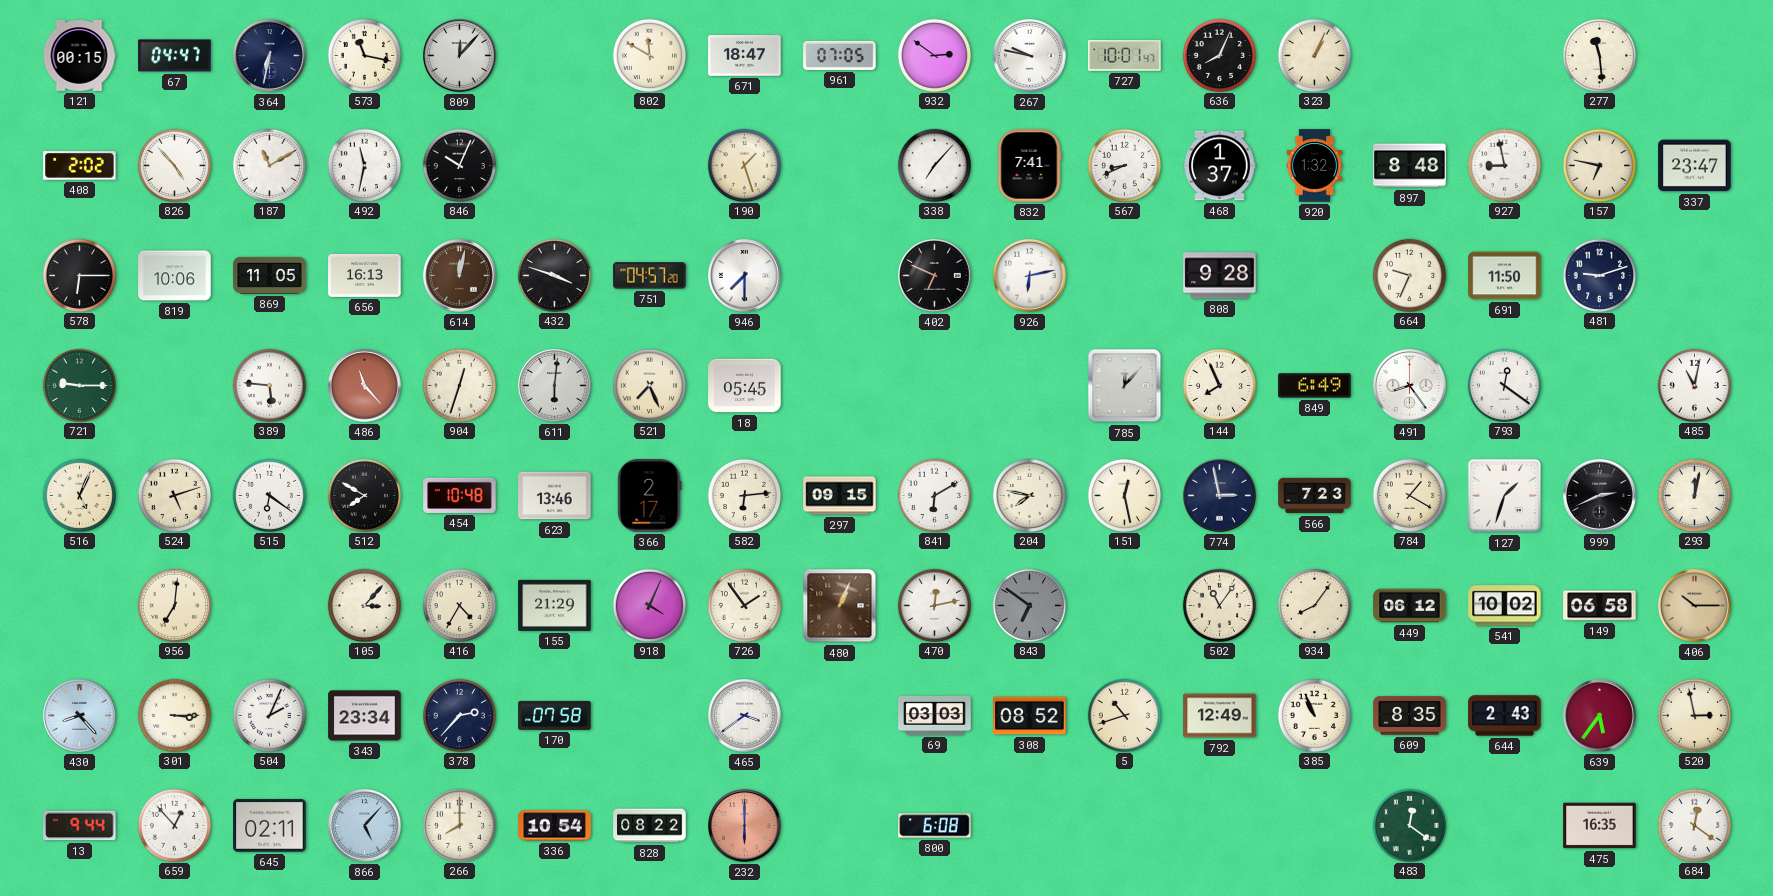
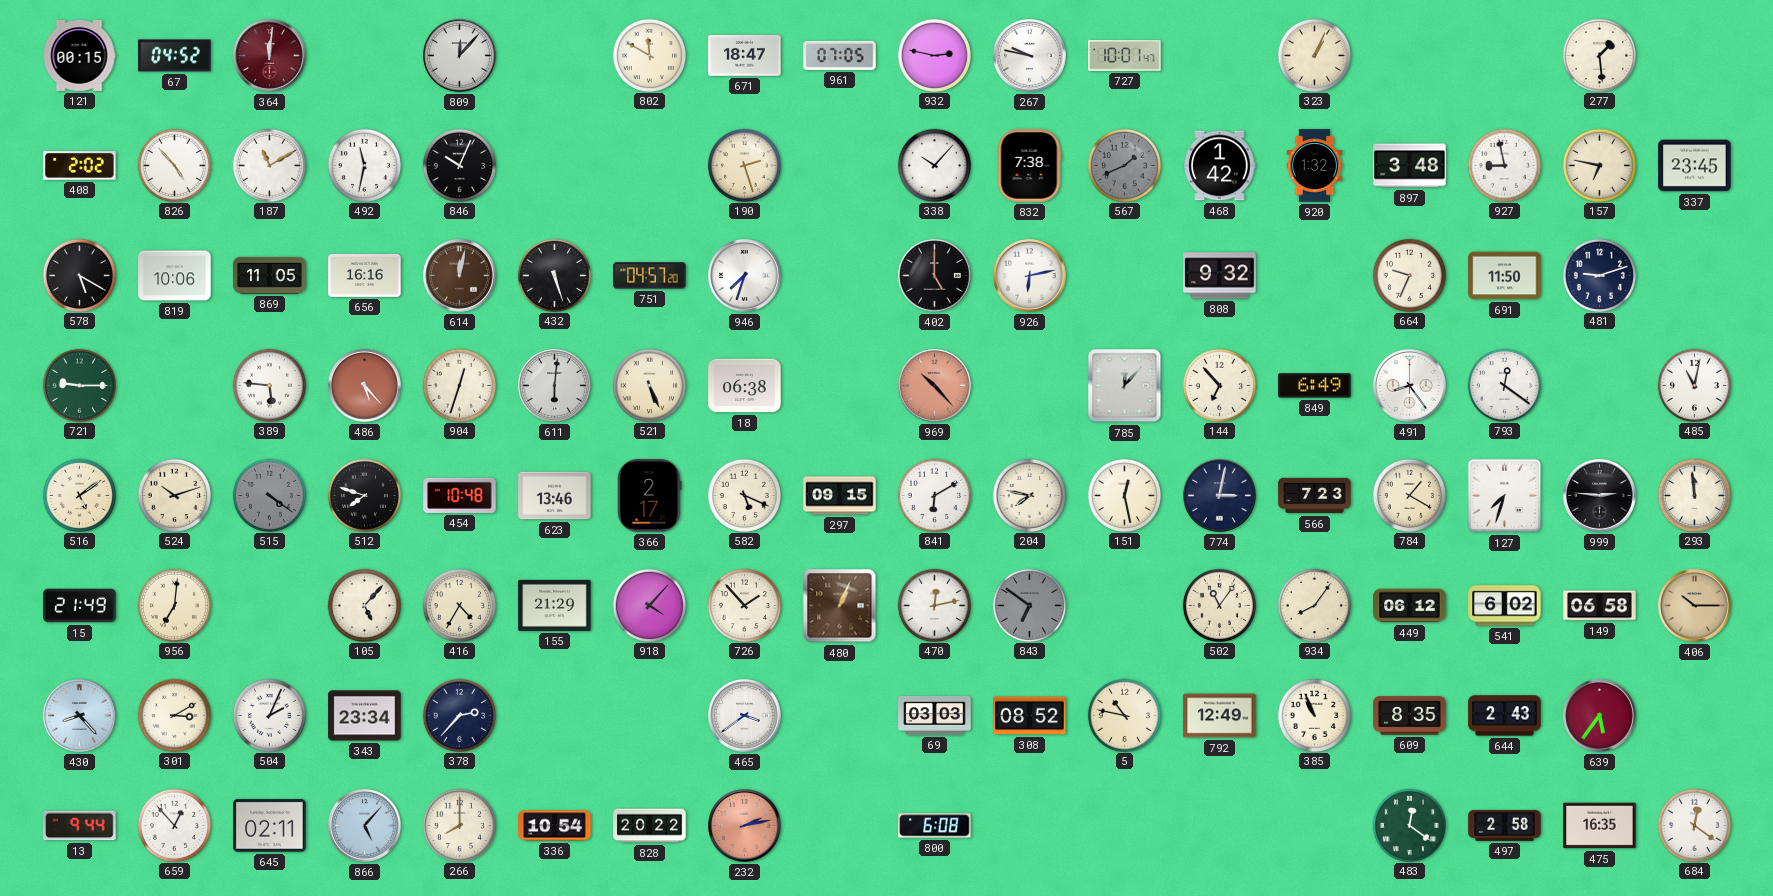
67: 04:47 -> 04:52 (175, 56)
364: 6:32 -> 12:01 (270, 56)
364 dial: navy -> burgundy (270, 56)
573: 11:17 -> none (364, 55)
932: 2:51 -> 2:47 (934, 55)
636: 8:04 -> none (1219, 55)
277: 11:29 -> 1:29 (1599, 55)
190: 1:27 -> 2:27 (744, 165)
338: 7:07 -> 10:07 (934, 165)
832: 7:41 -> 7:38 (1029, 166)
567: 8:41 -> 1:41 (1124, 165)
567 dial: white -> grey (1124, 165)
468: 1:37 -> 1:42 (1220, 166)
897: 8:48 -> 3:48 (1410, 166)
337: 23:47 -> 23:45 (1695, 166)
578: 6:15 -> 5:20 (79, 275)
656: 16:13 -> 16:16 (365, 275)
432: 3:48 -> 5:27 (554, 275)
946: 7:30 -> 7:33 (745, 276)
402: 6:49 -> 5:00 (935, 276)
808: 9:28 -> 9:32 (1220, 276)
486: 11:23 -> 5:23 (365, 386)
521: 7:26 -> 5:26 (649, 385)
18: 05:45 -> 06:38 (745, 386)
969: none -> 10:23 (935, 386)
144: 7:56 -> 6:53 (1219, 385)
516: 5:04 -> 5:09 (79, 495)
524: 5:12 -> 10:12 (174, 495)
515: 6:21 -> 4:21 (269, 495)
515 dial: white -> grey (269, 495)
512: 7:50 -> 7:48 (364, 495)
582: 6:14 -> 5:19 (744, 495)
774: 2:58 -> 3:02 (1220, 496)
127: 1:33 -> 7:33 (1505, 496)
999: 2:41 -> 2:46 (1600, 496)
293: 12:02 -> 11:59 (1694, 495)
15: none -> 21:49 (80, 606)
105: 3:07 -> 5:07 (364, 605)
918: 4:04 -> 4:07 (649, 605)
726: 1:54 -> 1:53 (744, 605)
541: 10:02 -> 6:02 (1505, 606)
301: 3:15 -> 3:10 (174, 715)
170: 07:58 -> none (555, 715)
5: 10:42 -> 10:47 (1124, 715)
520: 2:58 -> none (1694, 715)
828: 08:22 -> 20:22 (650, 826)
232: 6:00 -> 2:13 (745, 826)
497: none -> 2:58 (1505, 825)
